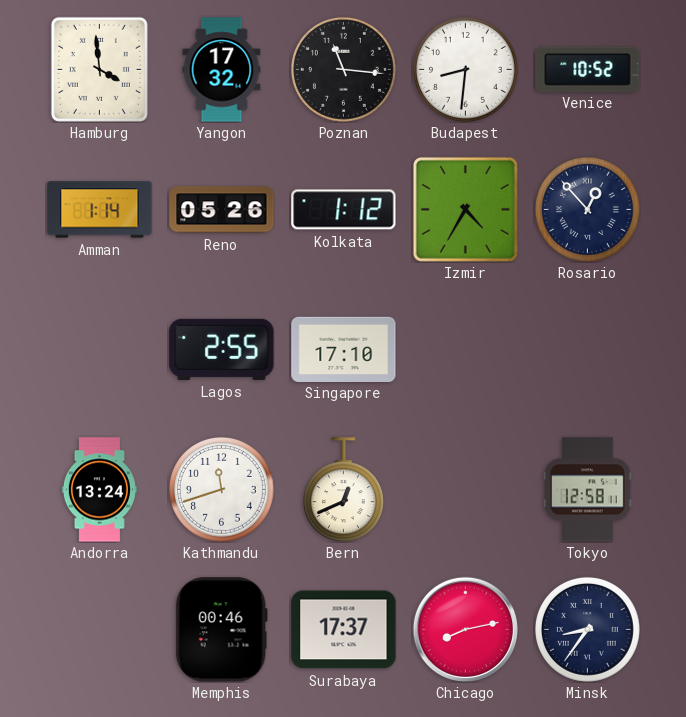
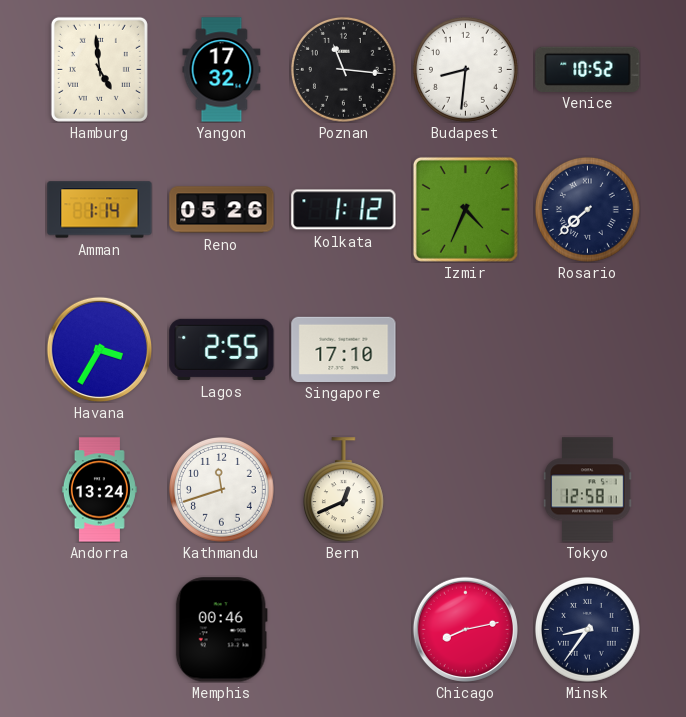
Hamburg: 3:59 -> 4:59 (99, 69)
Izmir: 4:35 -> 4:34 (465, 209)
Rosario: 12:53 -> 7:38 (587, 209)
Havana: none -> 3:35 (99, 349)
Surabaya: 17:37 -> none (344, 630)
